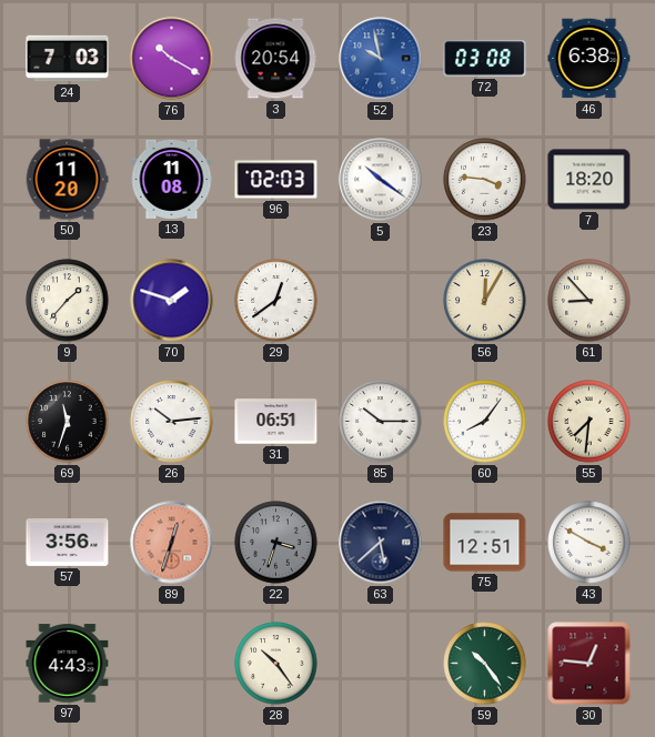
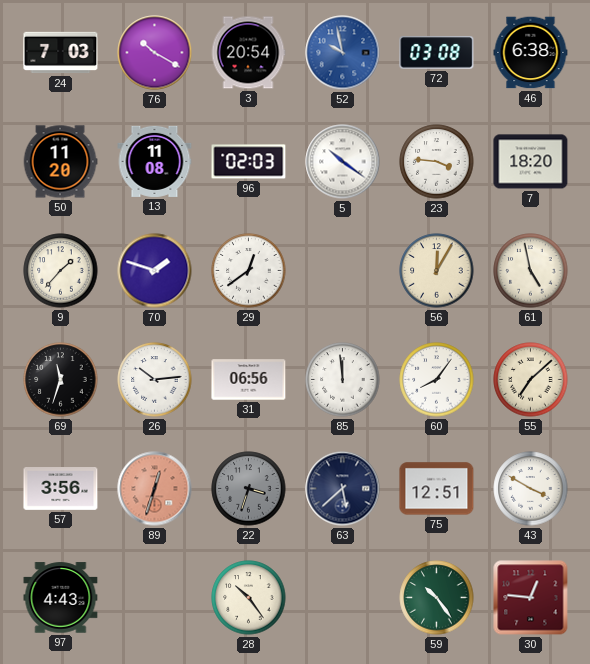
61: 8:53 -> 4:58 (531, 271)
31: 06:51 -> 06:56 (249, 380)
85: 10:15 -> 11:59 (343, 380)
55: 7:31 -> 7:08 (531, 380)
